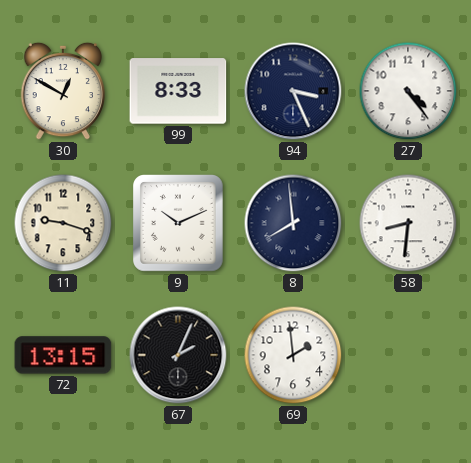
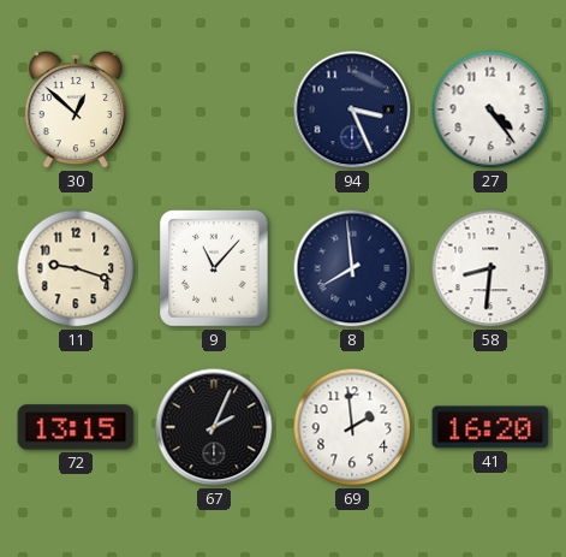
30: 12:50 -> 12:52 (76, 109)
99: 8:33 -> none (178, 91)
9: 10:11 -> 11:07 (215, 269)
41: none -> 16:20 (490, 427)
